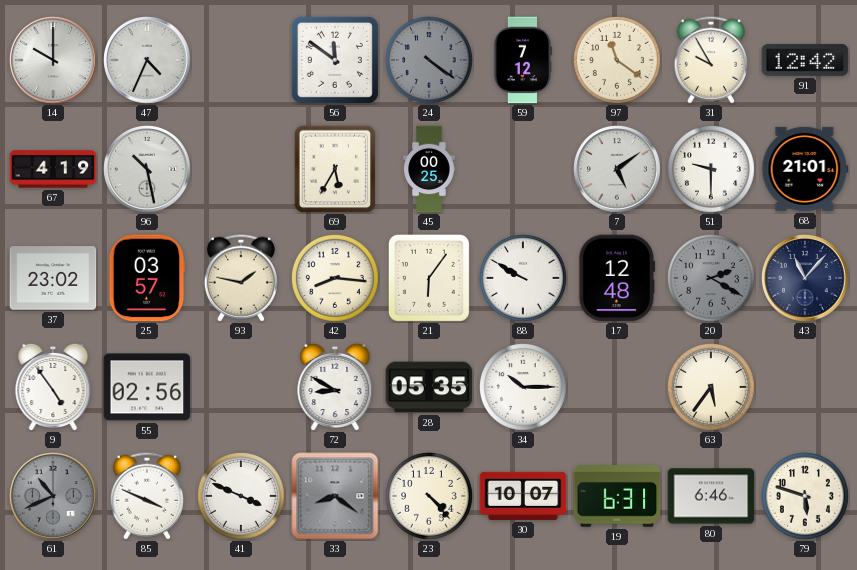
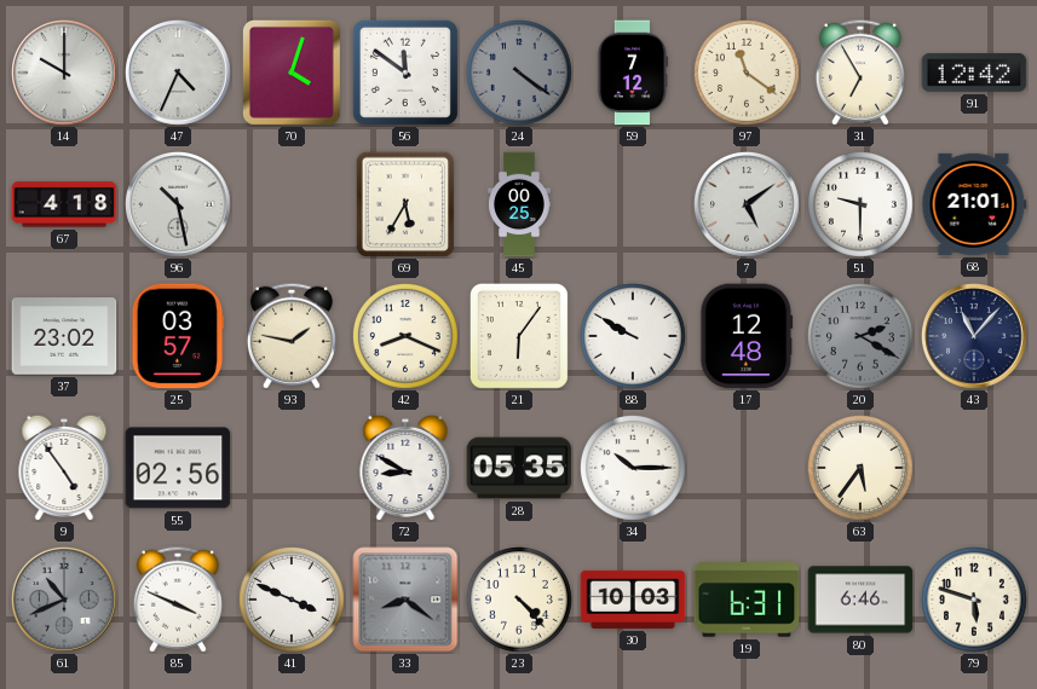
70: none -> 4:03 (292, 73)
31: 9:55 -> 6:55 (860, 73)
67: 4:19 -> 4:18 (64, 204)
42: 8:16 -> 8:19 (407, 337)
30: 10:07 -> 10:03 (633, 600)
